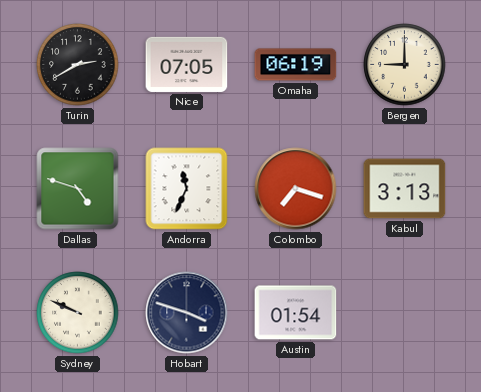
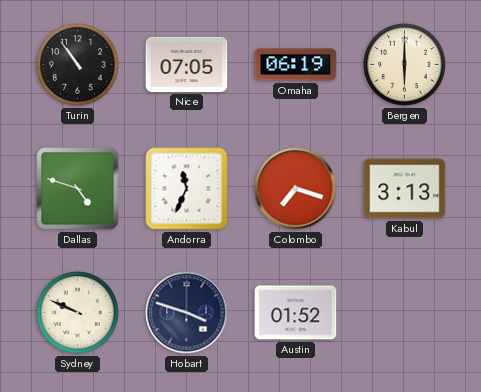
Turin: 2:40 -> 10:54 (78, 65)
Bergen: 9:00 -> 6:00 (405, 65)
Austin: 01:54 -> 01:52 (296, 313)
